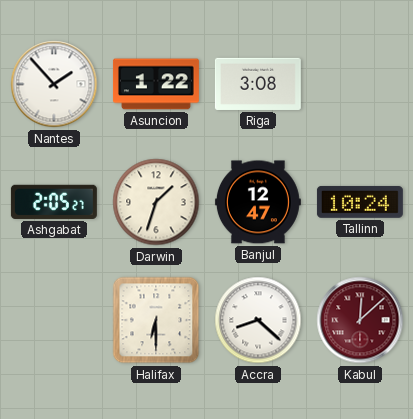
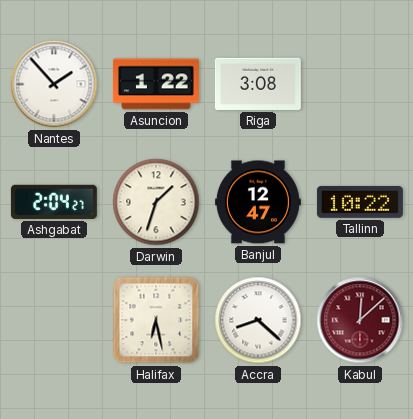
Ashgabat: 2:05 -> 2:04 (54, 202)
Tallinn: 10:24 -> 10:22 (360, 202)
Halifax: 6:30 -> 6:28 (156, 320)
